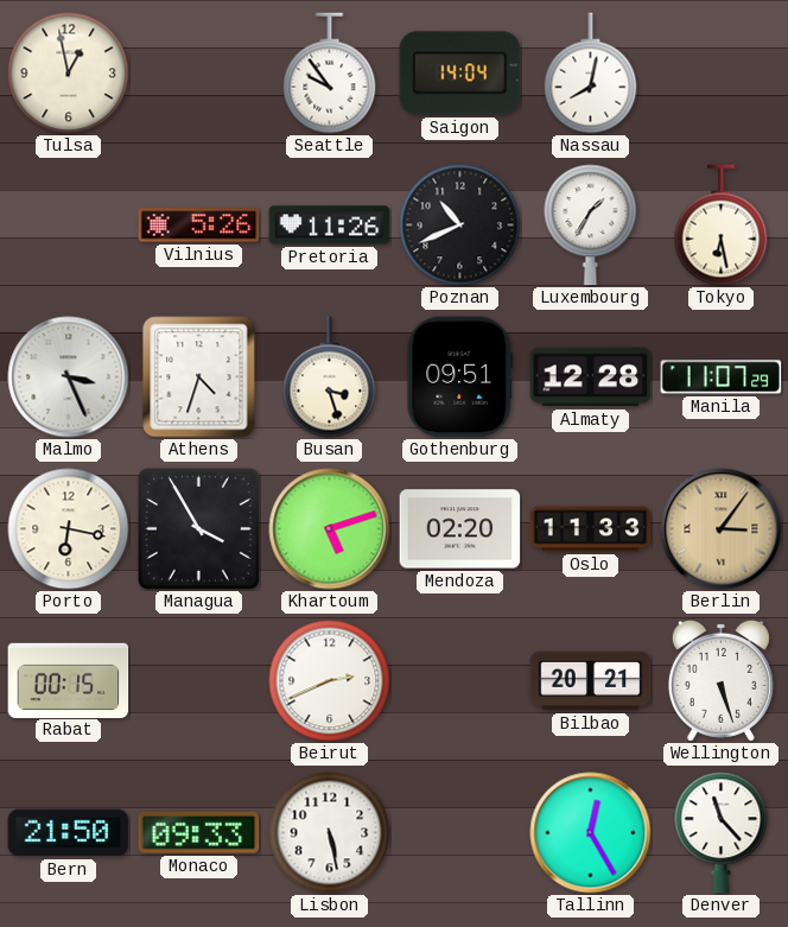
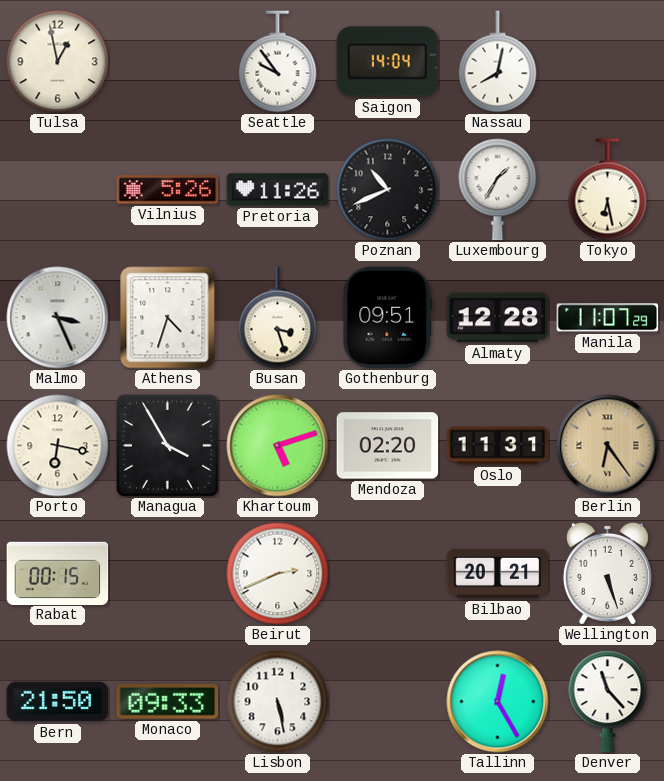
Oslo: 11:33 -> 11:31 (498, 446)
Berlin: 3:06 -> 6:24 (608, 446)
